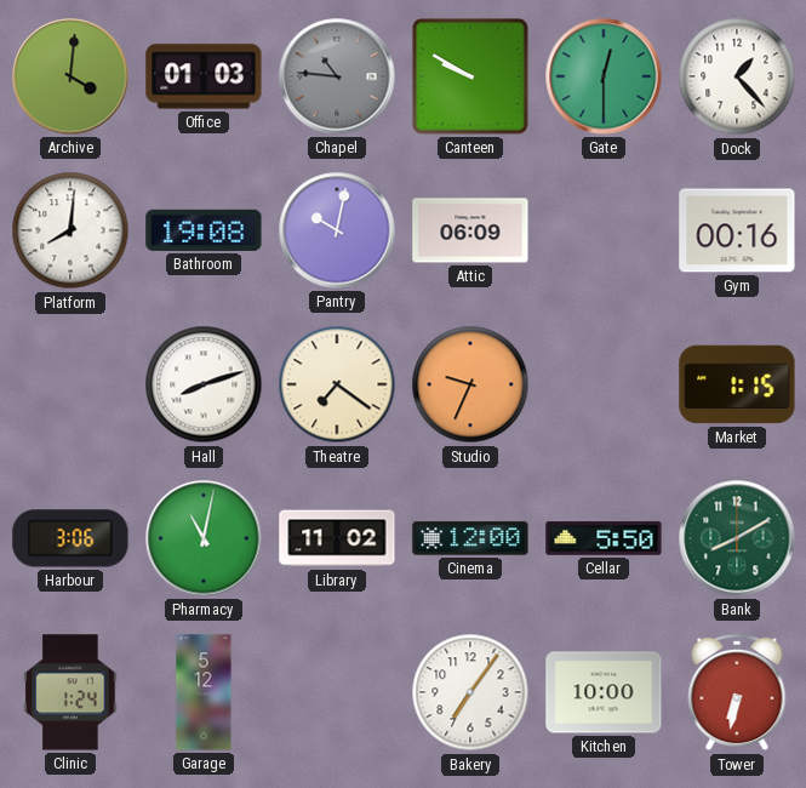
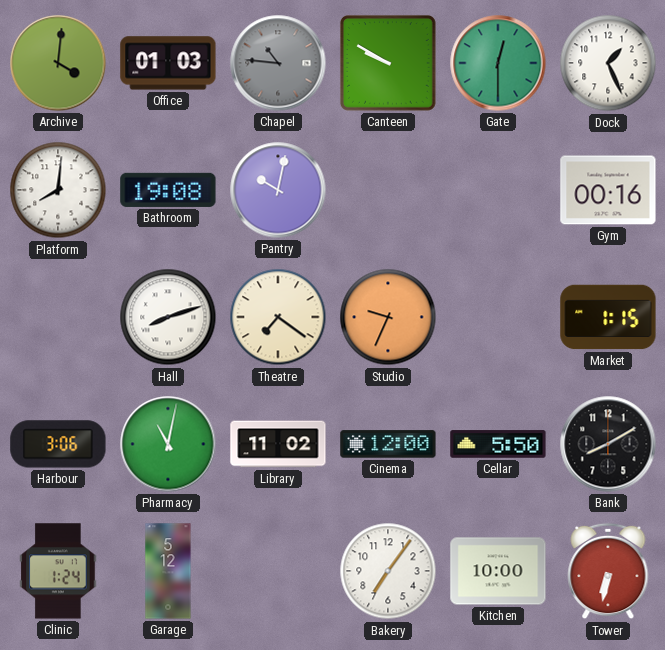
Dock: 1:23 -> 1:26 (608, 63)
Attic: 06:09 -> none (470, 230)
Bank dial: green -> black (608, 444)
